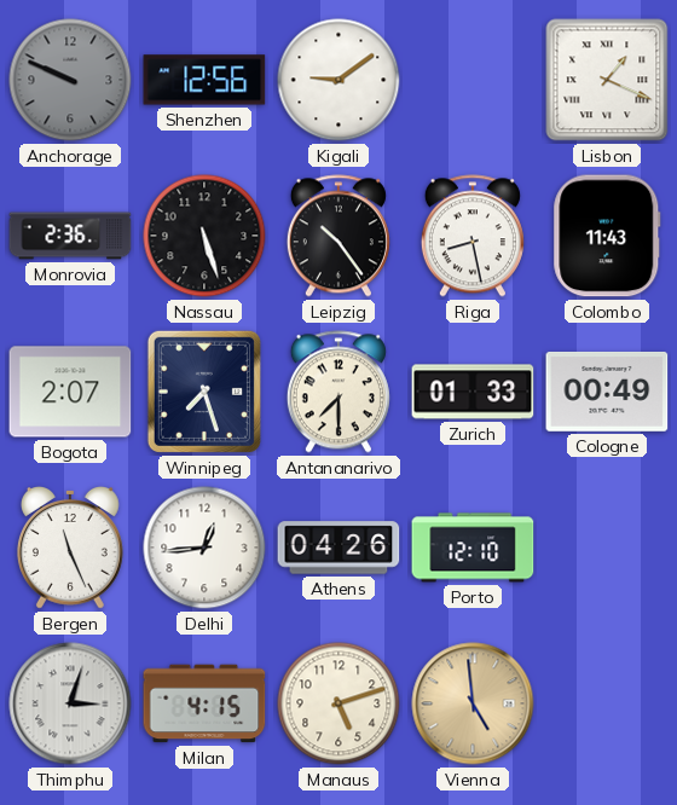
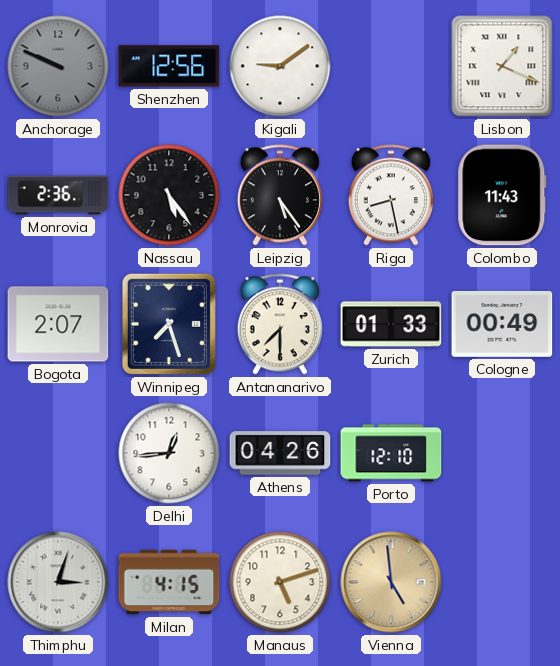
Nassau: 5:27 -> 5:24 (169, 195)
Leipzig: 10:24 -> 5:24 (280, 195)
Bergen: 11:26 -> none (70, 549)
